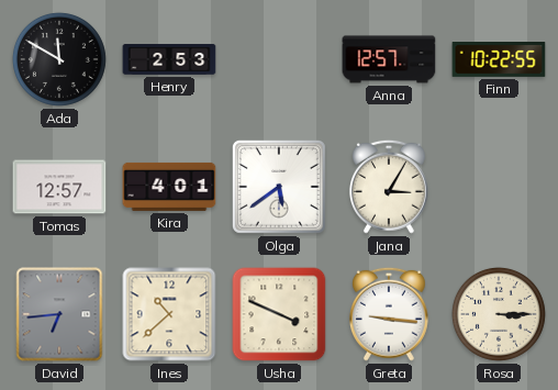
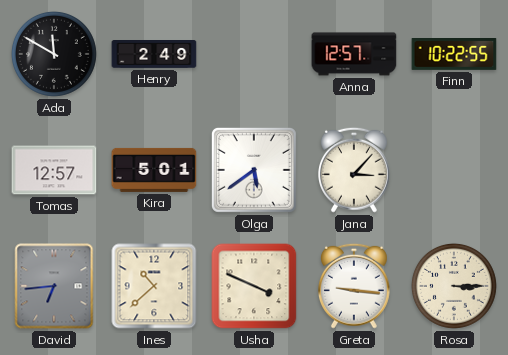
Henry: 2:53 -> 2:49 (154, 54)
Kira: 4:01 -> 5:01 (154, 170)
Jana: 3:05 -> 3:07 (354, 170)
